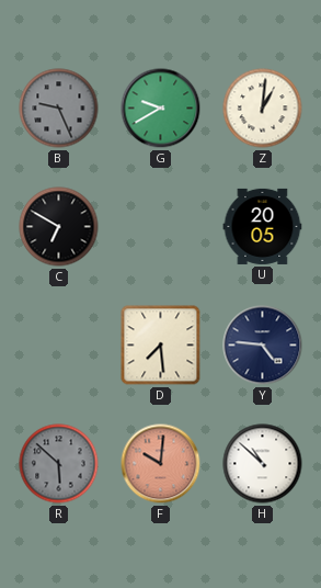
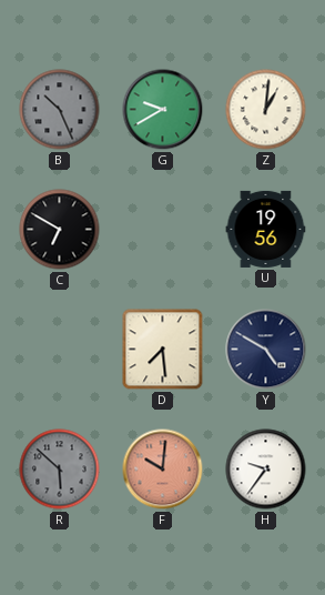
B: 9:26 -> 10:26 (60, 110)
U: 20:05 -> 19:56 (266, 229)
Y: 4:46 -> 4:50 (266, 350)
H: 10:52 -> 9:36 (266, 470)
